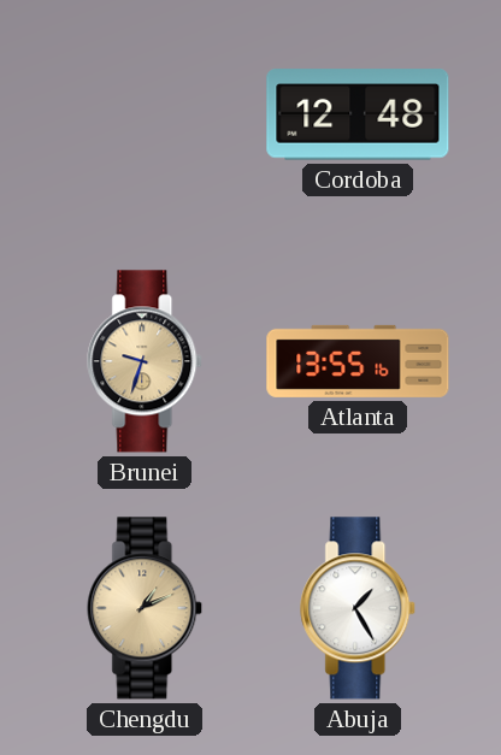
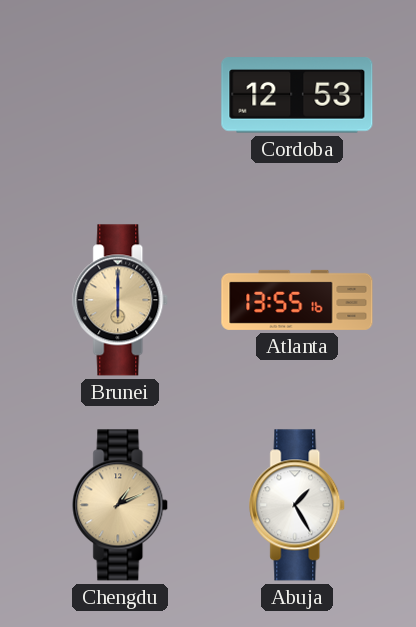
Cordoba: 12:48 -> 12:53 (297, 95)
Brunei: 9:33 -> 6:00 (121, 300)
